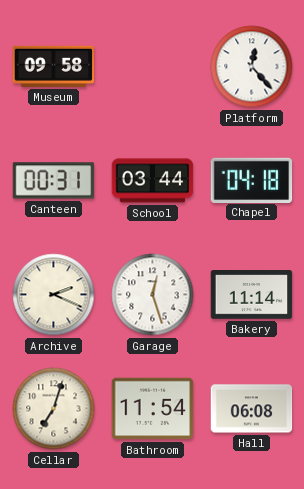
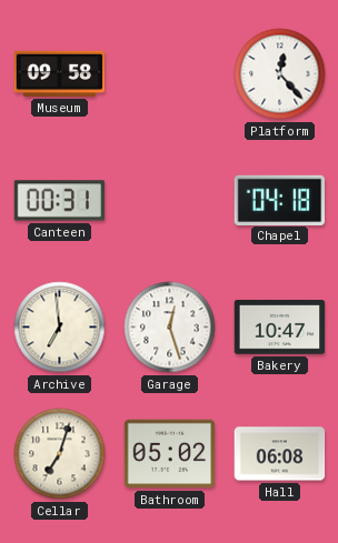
School: 03:44 -> none (153, 181)
Archive: 2:19 -> 6:59 (60, 328)
Bakery: 11:14 -> 10:47 (280, 328)
Bathroom: 11:54 -> 05:02 (170, 454)
